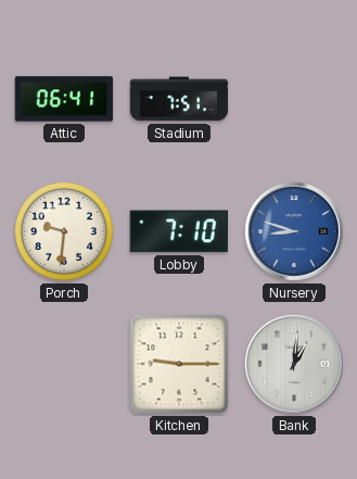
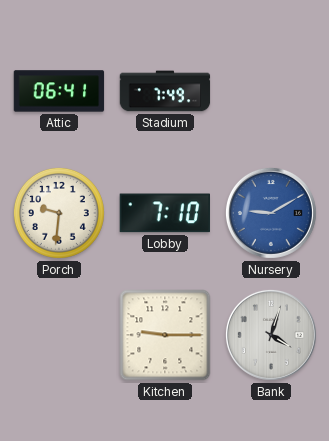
Stadium: 7:51 -> 7:49 (165, 91)
Nursery: 8:48 -> 9:10 (271, 213)
Bank: 1:01 -> 4:03 (271, 335)
